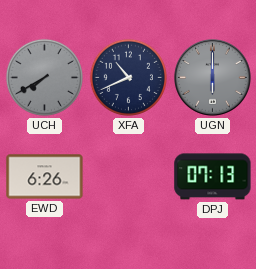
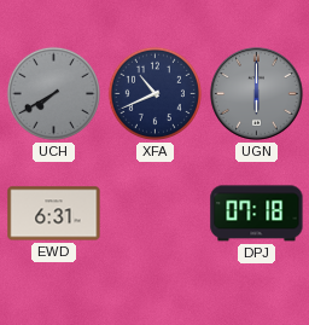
EWD: 6:26 -> 6:31 (54, 214)
DPJ: 07:13 -> 07:18 (257, 214)
